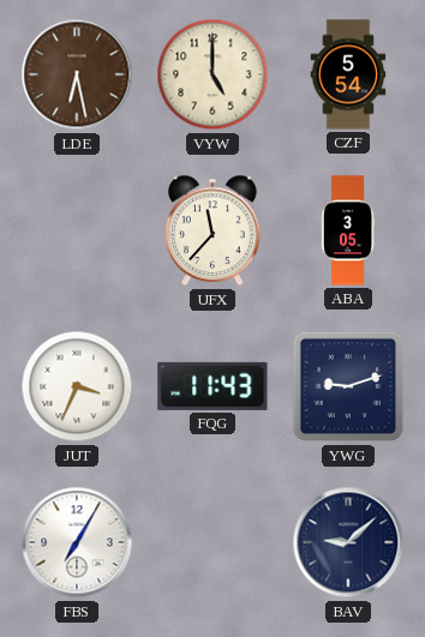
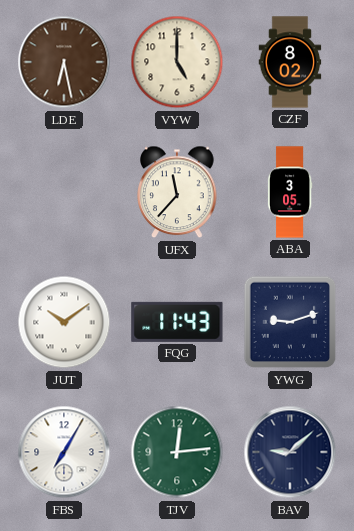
CZF: 5:54 -> 8:02 (290, 62)
JUT: 3:34 -> 10:09 (64, 322)
TJV: none -> 12:14 (177, 452)
